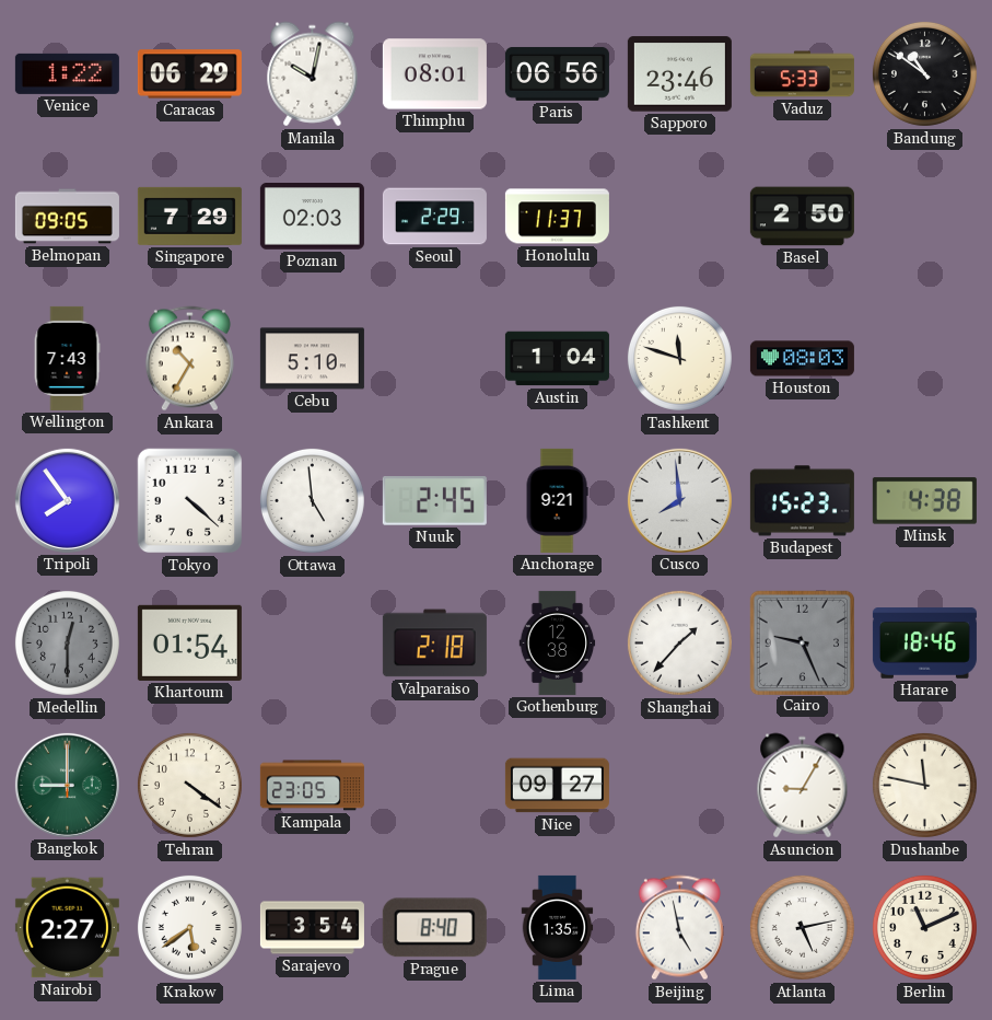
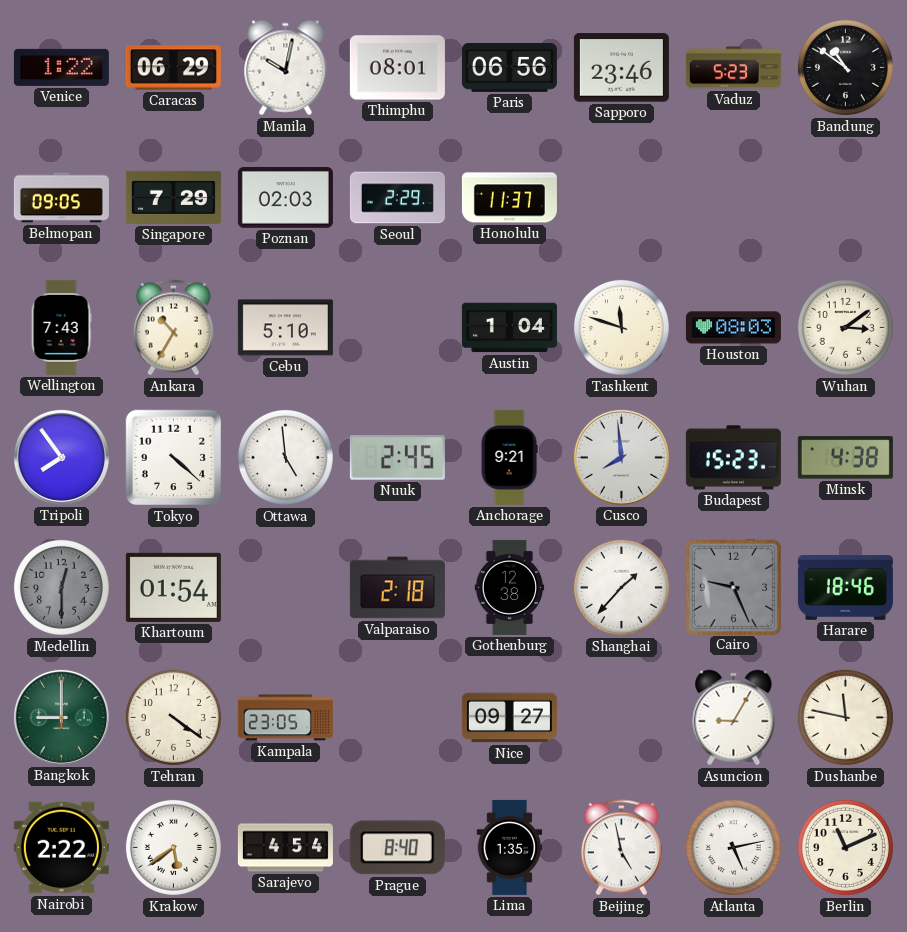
Vaduz: 5:33 -> 5:23 (733, 68)
Basel: 2:50 -> none (802, 217)
Wuhan: none -> 3:09 (845, 327)
Nairobi: 2:27 -> 2:22 (61, 848)
Sarajevo: 3:54 -> 4:54 (285, 848)
